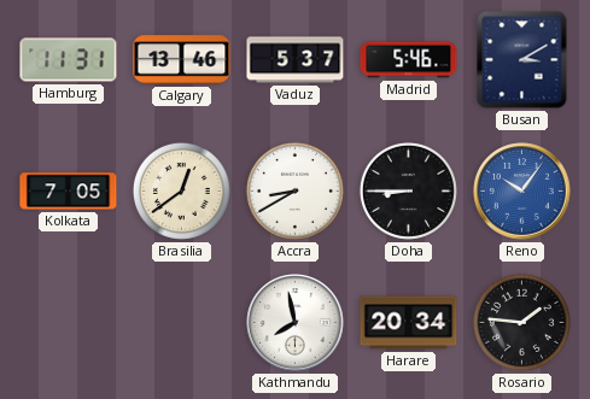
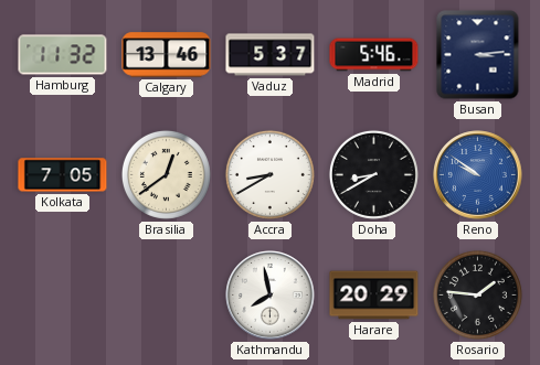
Hamburg: 11:31 -> 11:32 (63, 55)
Busan: 3:10 -> 3:14 (478, 55)
Doha: 8:45 -> 8:40 (373, 174)
Reno: 10:06 -> 9:51 (478, 175)
Harare: 20:34 -> 20:29 (374, 296)
